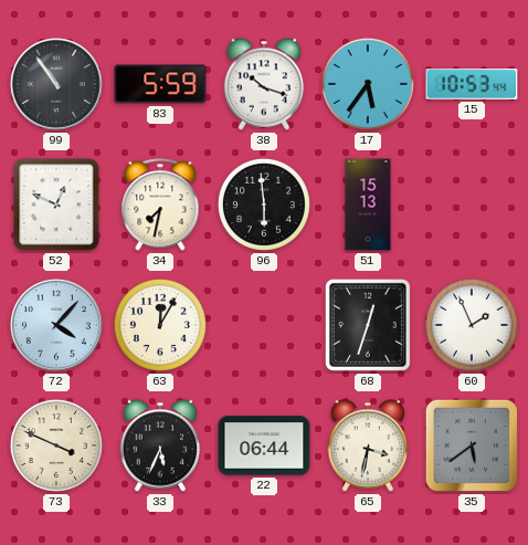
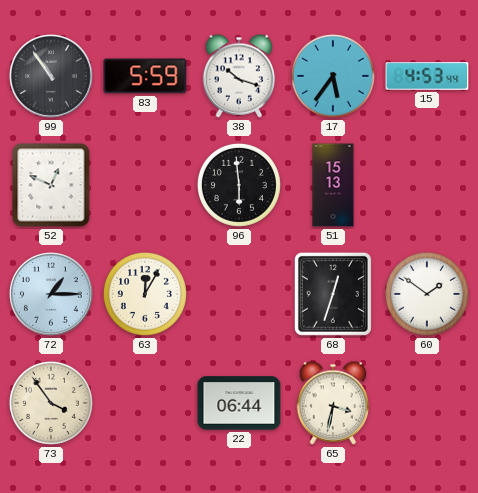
15: 10:53 -> 4:53 (427, 76)
34: 7:32 -> none (160, 205)
72: 4:07 -> 1:15 (52, 295)
60: 1:56 -> 1:51 (427, 294)
73: 3:49 -> 3:54 (51, 403)
33: 5:34 -> none (160, 446)
35: 5:39 -> none (472, 446)
